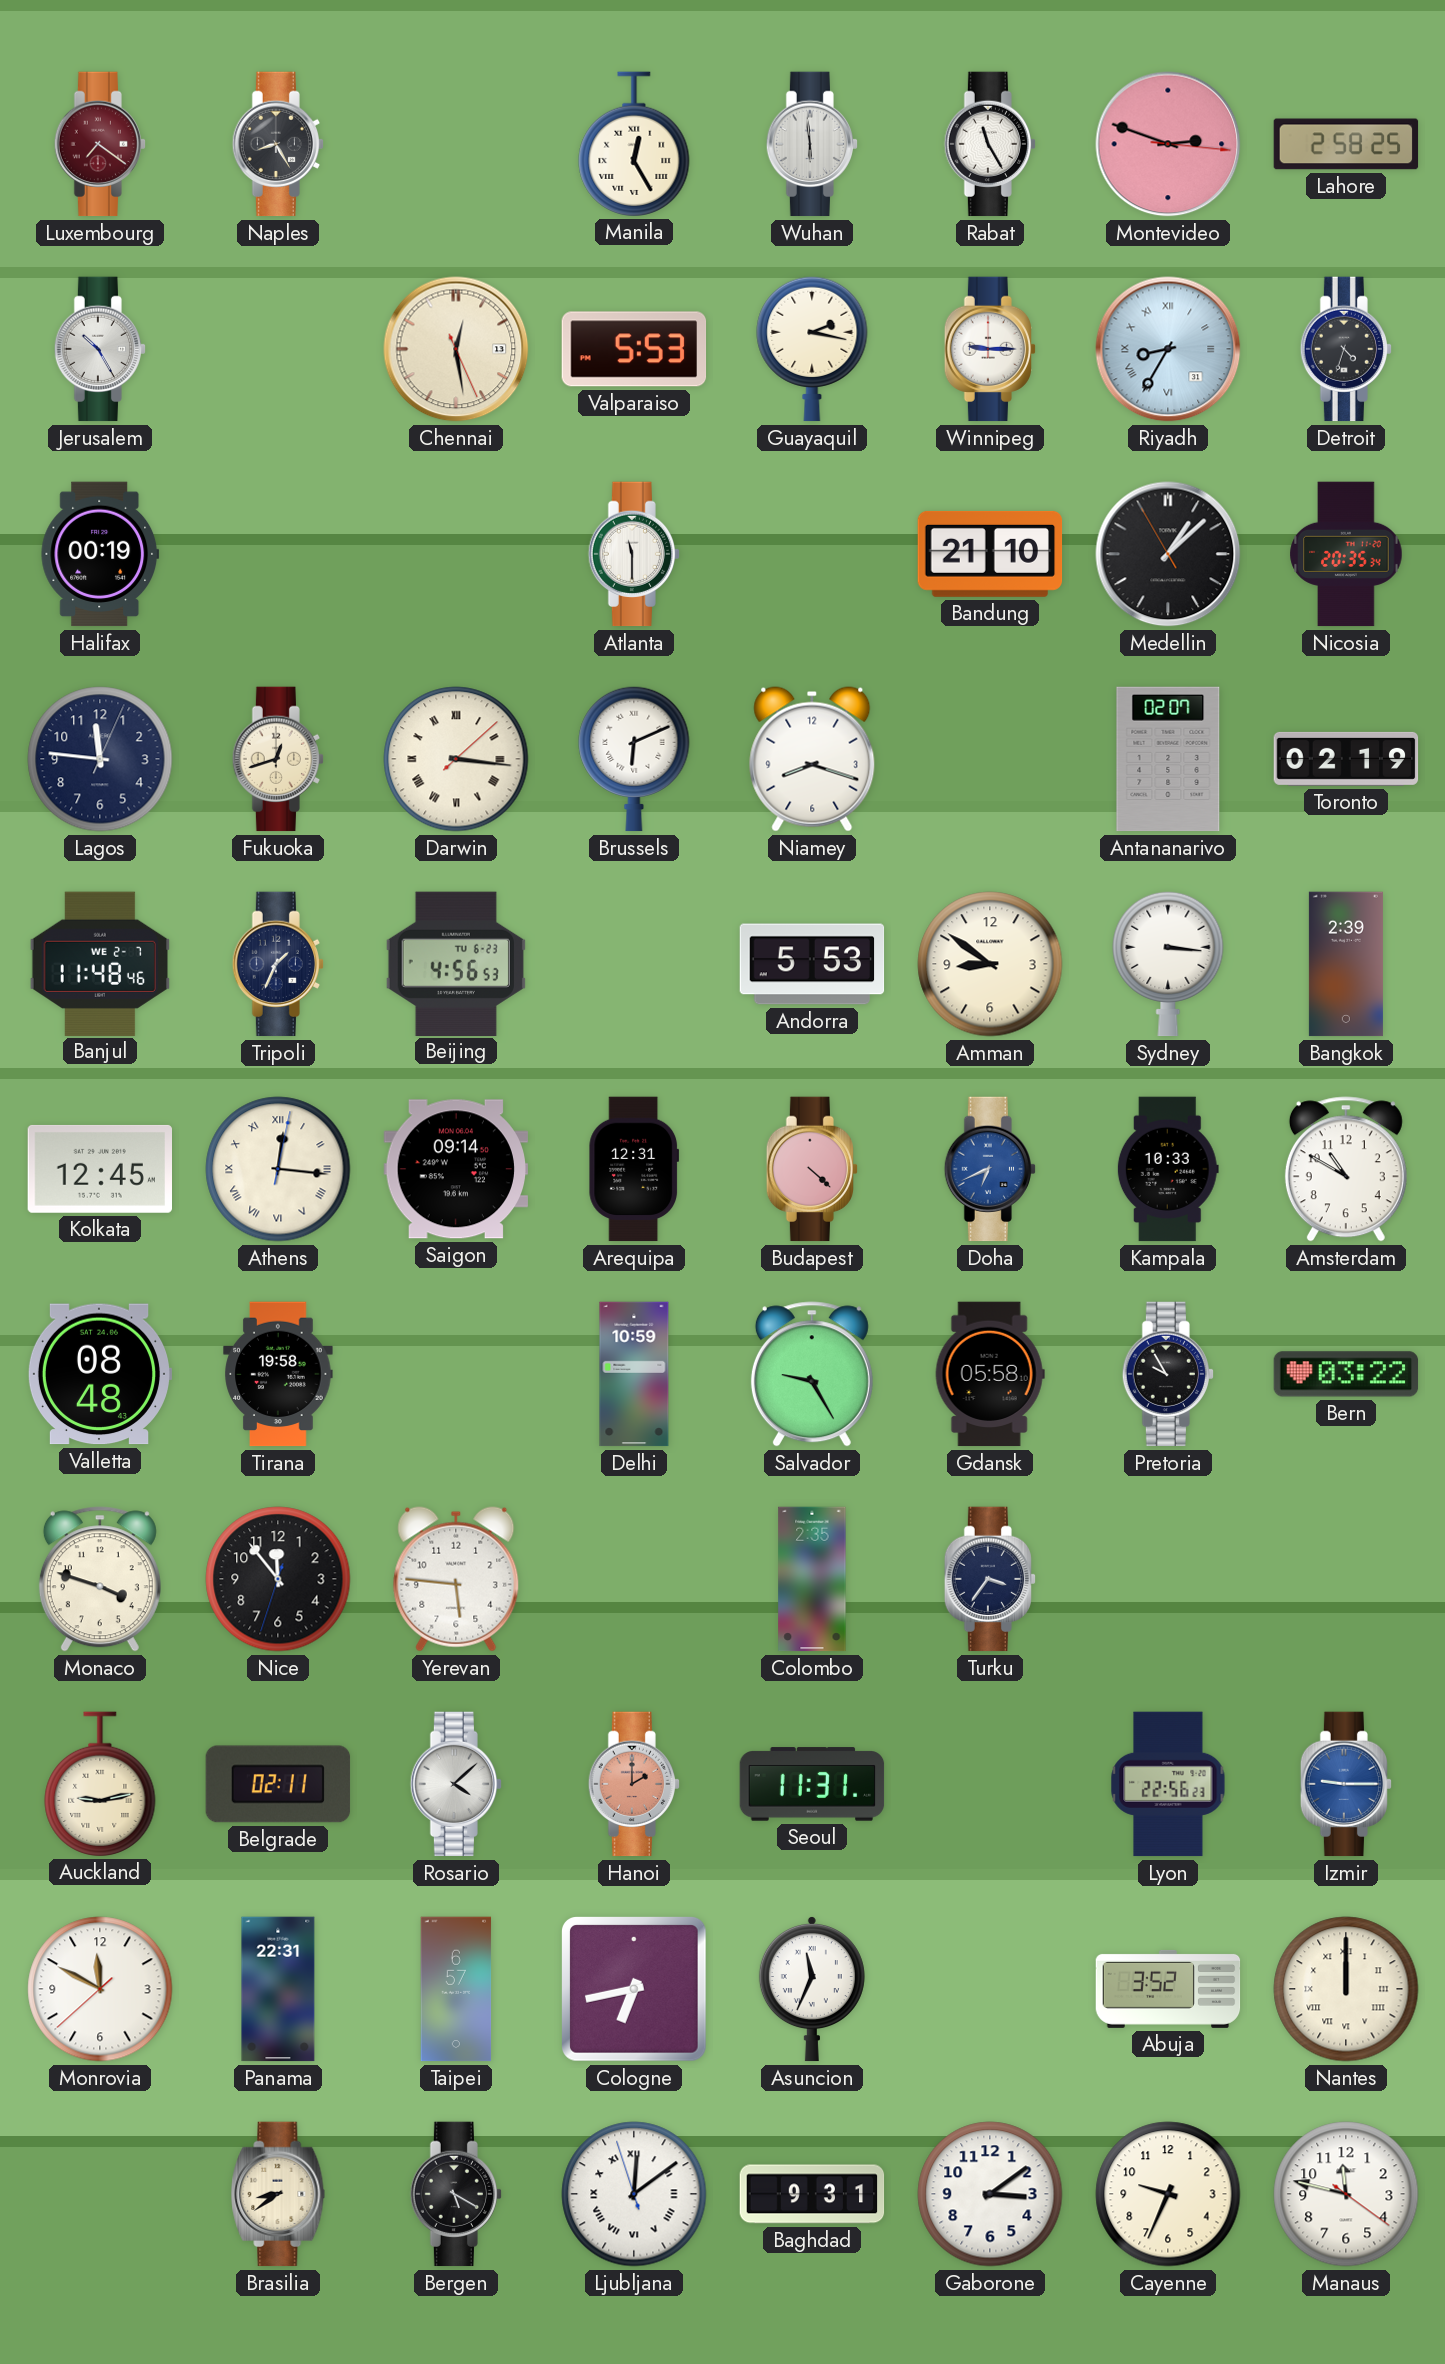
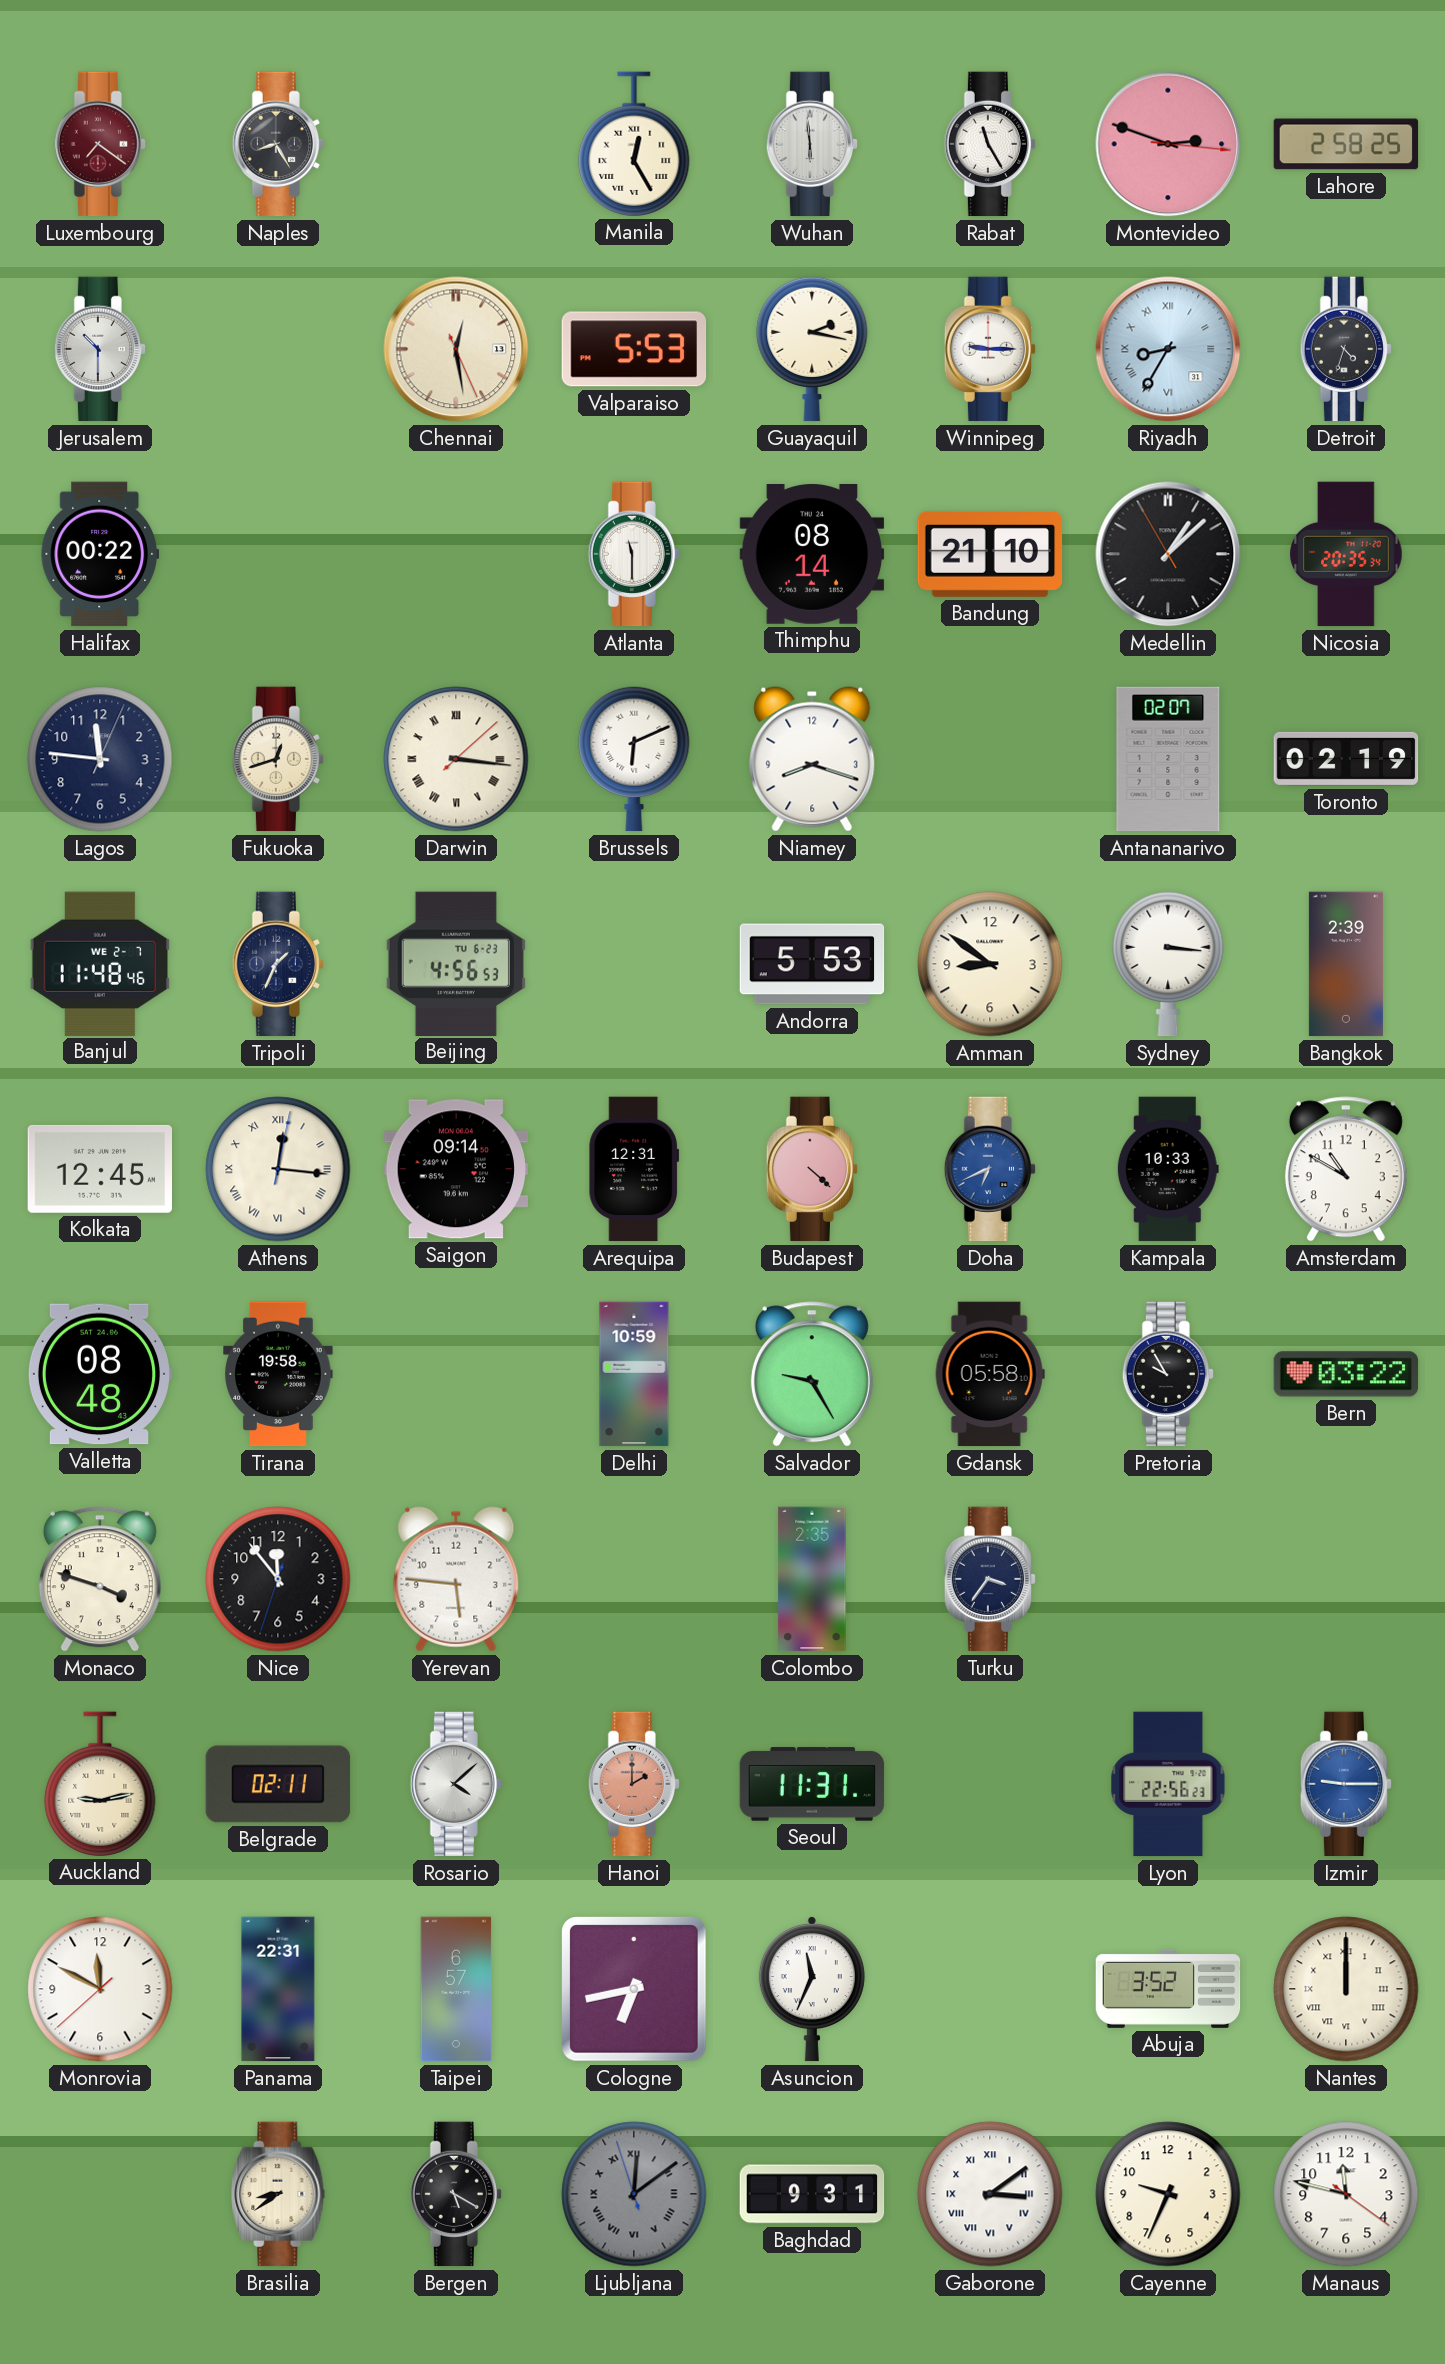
Jerusalem: 10:25 -> 10:30 (99, 349)
Halifax: 00:19 -> 00:22 (100, 554)
Thimphu: none -> 08:14 (812, 555)
Ljubljana dial: white -> grey (634, 2194)
Gaborone numerals: Arabic -> Roman (990, 2194)
